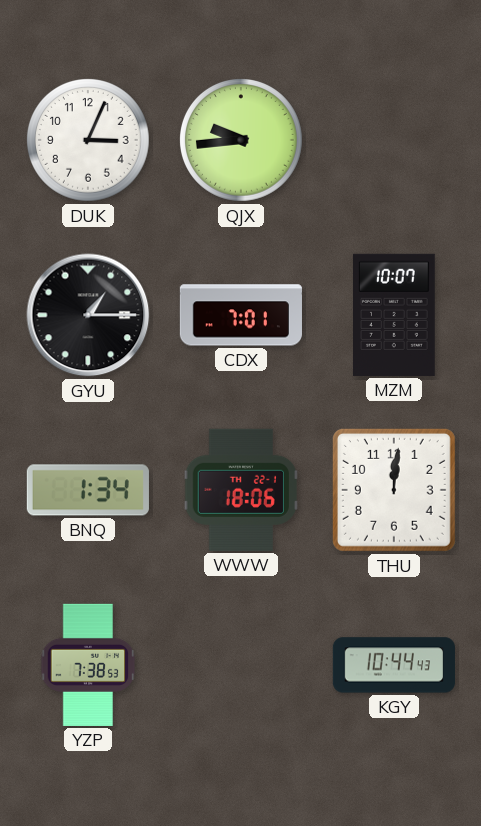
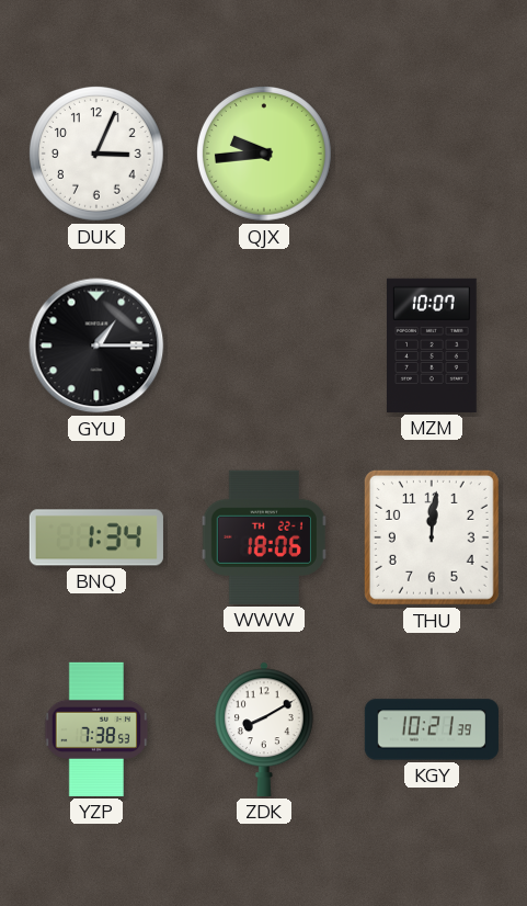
CDX: 7:01 -> none (241, 315)
ZDK: none -> 8:10 (264, 729)
KGY: 10:44 -> 10:21 (432, 729)
